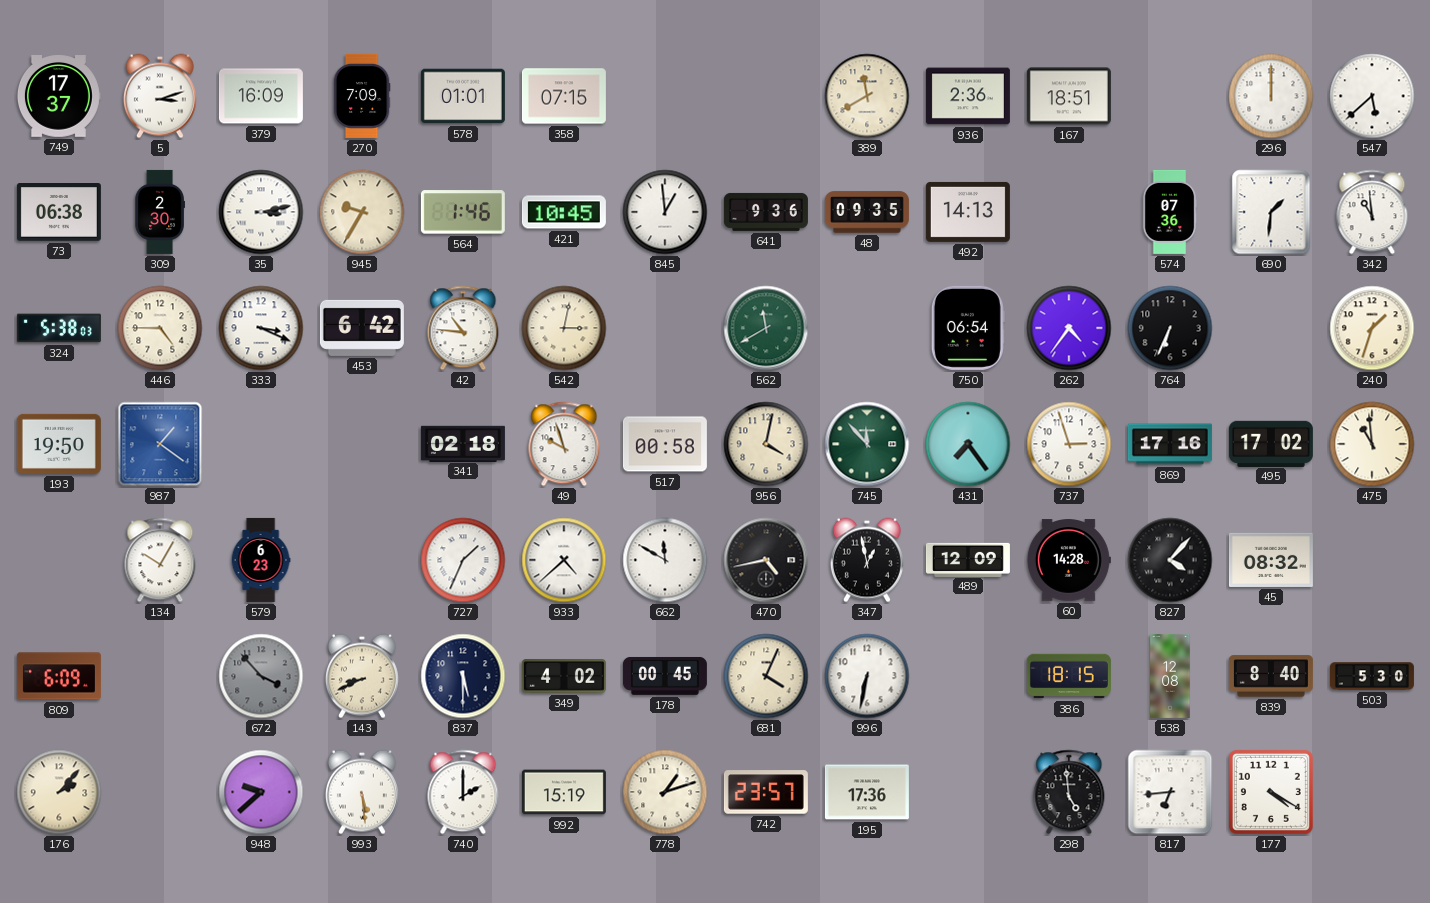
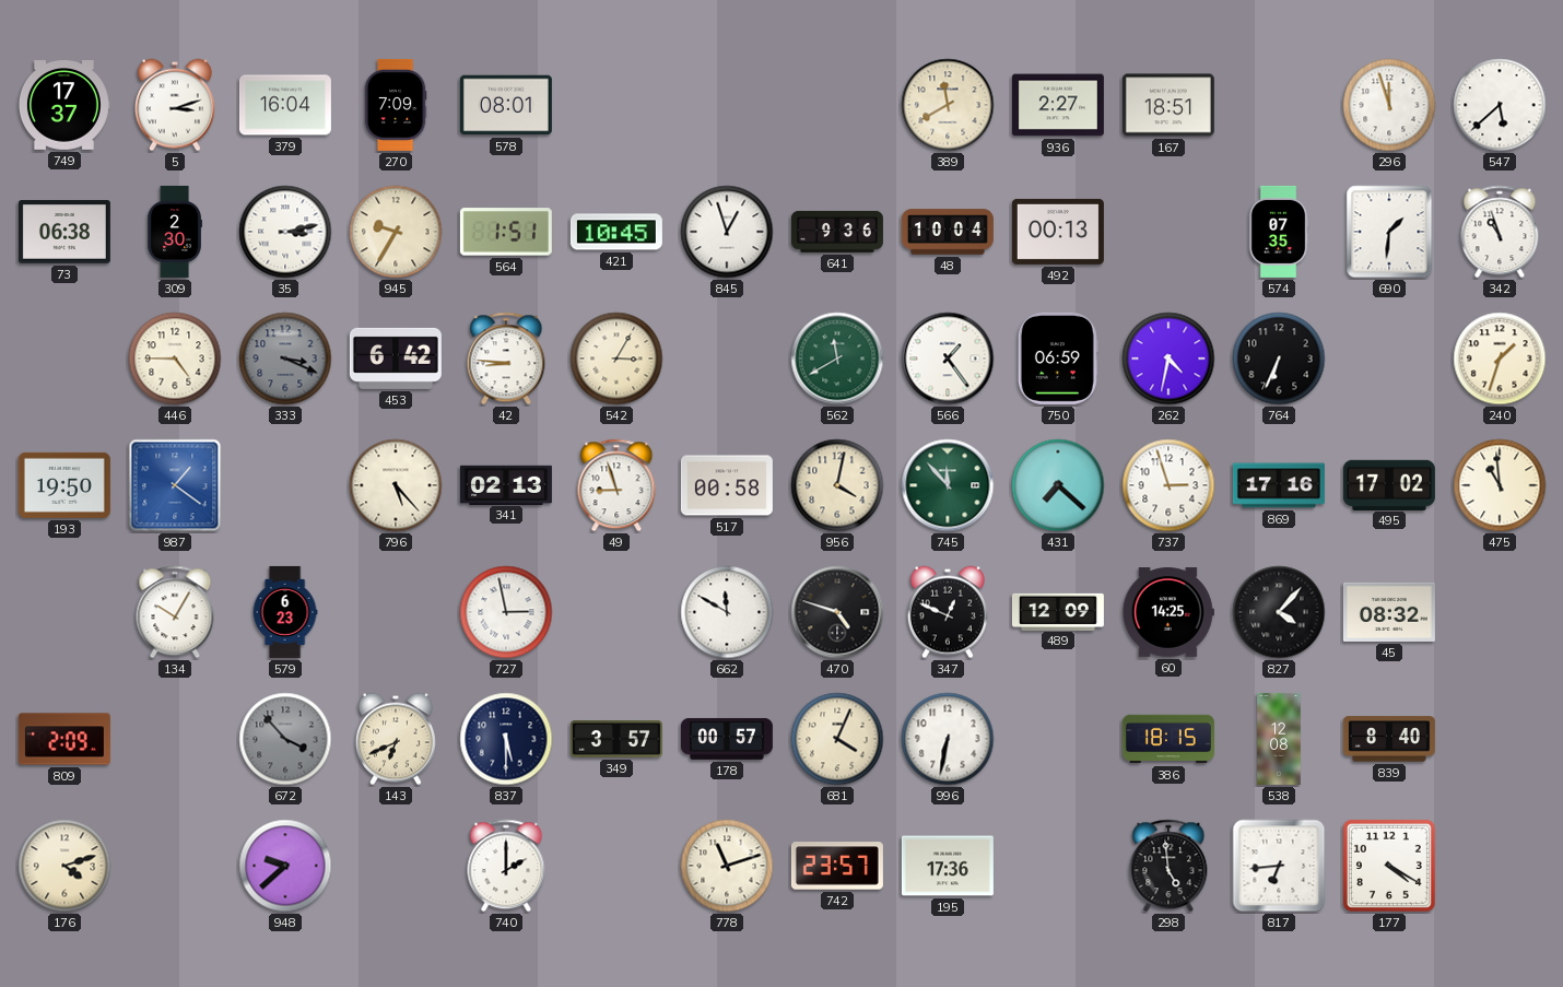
379: 16:09 -> 16:04 (285, 105)
578: 01:01 -> 08:01 (506, 105)
358: 07:15 -> none (564, 96)
936: 2:36 -> 2:27 (1058, 105)
296: 12:00 -> 11:57 (1389, 105)
564: 1:46 -> 1:51 (506, 232)
845: 12:59 -> 12:57 (727, 232)
48: 09:35 -> 10:04 (948, 232)
492: 14:13 -> 00:13 (1058, 232)
574: 07:36 -> 07:35 (1279, 232)
342: 10:59 -> 10:57 (1500, 232)
324: 5:38 -> none (59, 328)
333 dial: white -> grey (285, 359)
42: 10:46 -> 8:46 (506, 359)
542: 3:02 -> 3:05 (616, 359)
566: none -> 1:24 (948, 359)
750: 06:54 -> 06:59 (1058, 359)
262: 4:36 -> 4:32 (1168, 359)
796: none -> 5:23 (396, 485)
341: 02:18 -> 02:13 (506, 484)
49: 9:57 -> 8:57 (616, 485)
431: 7:24 -> 7:22 (1058, 485)
727: 1:34 -> 2:58 (506, 612)
933: 4:38 -> none (564, 560)
470: 4:43 -> 4:48 (837, 612)
347: 12:58 -> 12:49 (948, 612)
60: 14:28 -> 14:25 (1168, 612)
809: 6:09 -> 2:09 (64, 739)
143: 8:41 -> 6:41 (396, 739)
349: 4:02 -> 3:57 (616, 740)
178: 00:45 -> 00:57 (727, 739)
503: 5:30 -> none (1372, 676)
176: 2:07 -> 4:12 (64, 866)
993: 5:29 -> none (362, 792)
992: 15:19 -> none (564, 792)
778: 1:12 -> 11:12 (727, 866)
